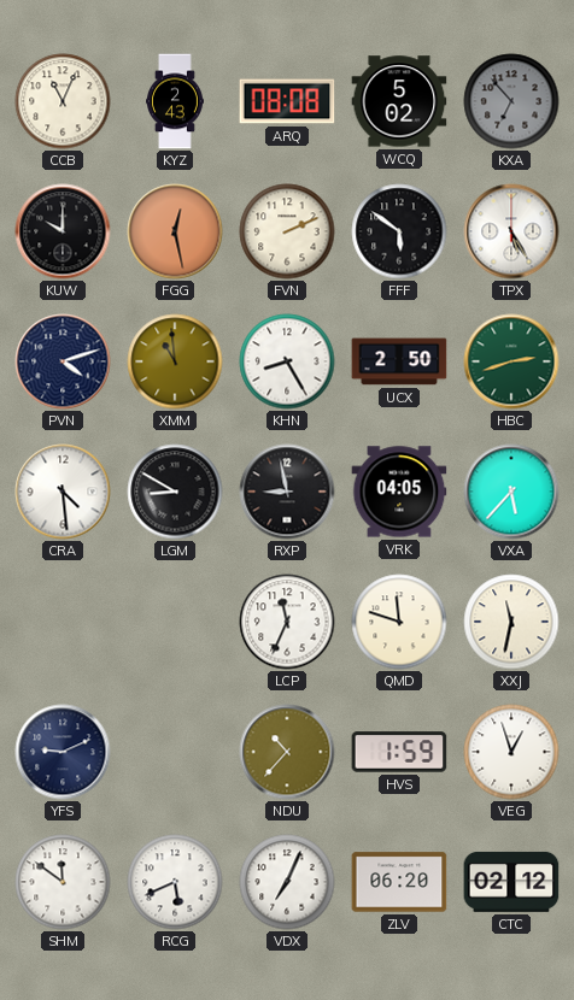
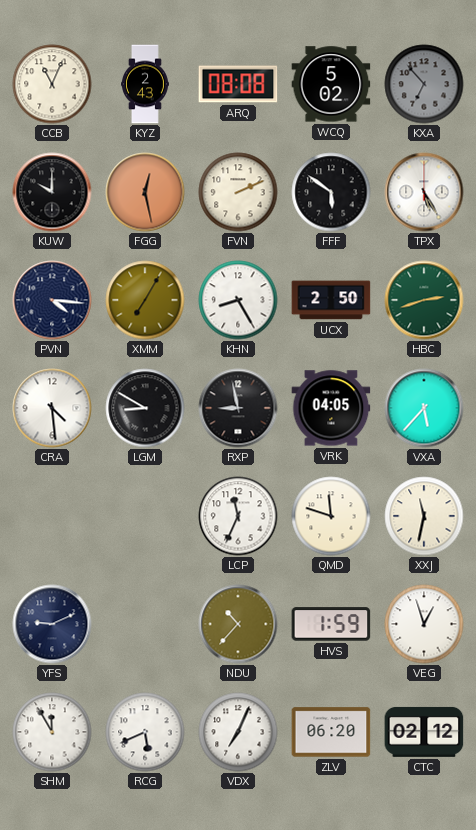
PVN: 4:12 -> 4:16 (52, 300)
XMM: 10:59 -> 7:05 (145, 300)
SHM: 11:51 -> 11:55 (52, 732)
